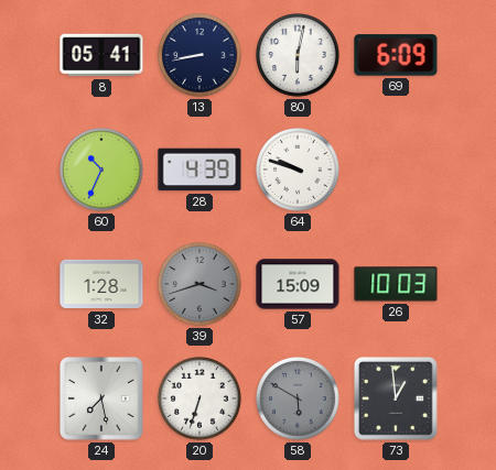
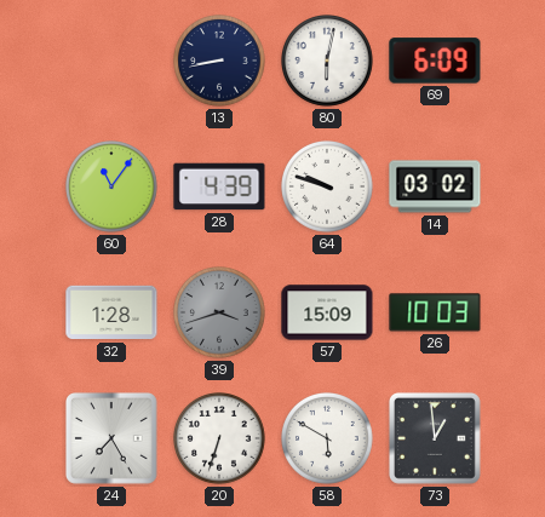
8: 05:41 -> none (101, 55)
60: 10:34 -> 11:06 (113, 188)
14: none -> 03:02 (435, 186)
24: 7:28 -> 7:25 (113, 440)
58 dial: grey -> white (328, 440)
